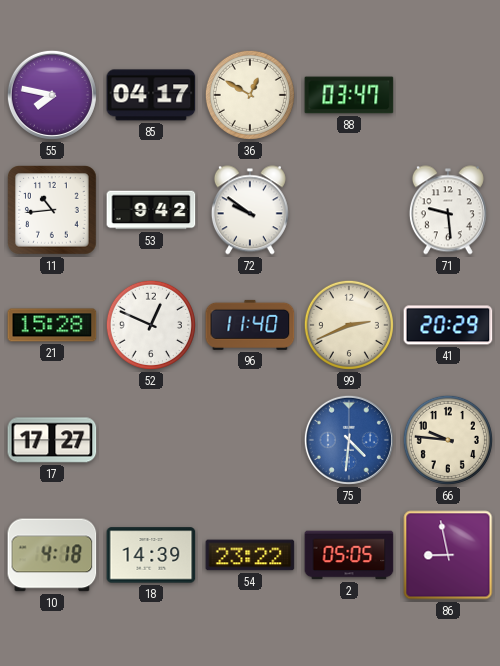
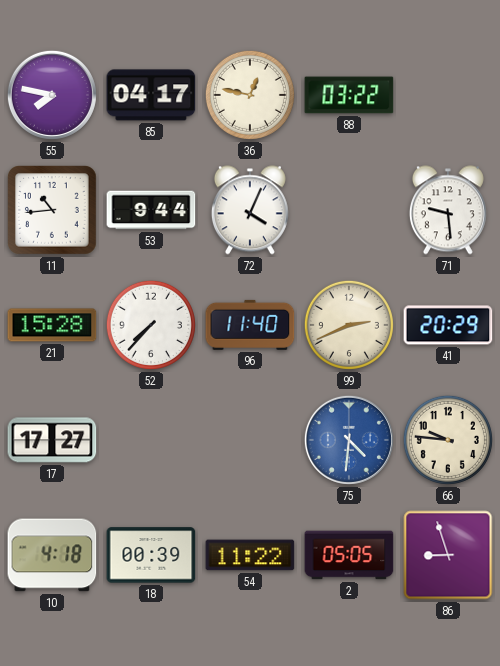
36: 12:50 -> 12:47 (250, 95)
88: 03:47 -> 03:22 (349, 95)
53: 9:42 -> 9:44 (151, 210)
72: 9:51 -> 4:04 (250, 210)
52: 12:49 -> 7:37 (151, 325)
18: 14:39 -> 00:39 (151, 555)
54: 23:22 -> 11:22 (250, 555)
86: 8:58 -> 8:57 (448, 555)
